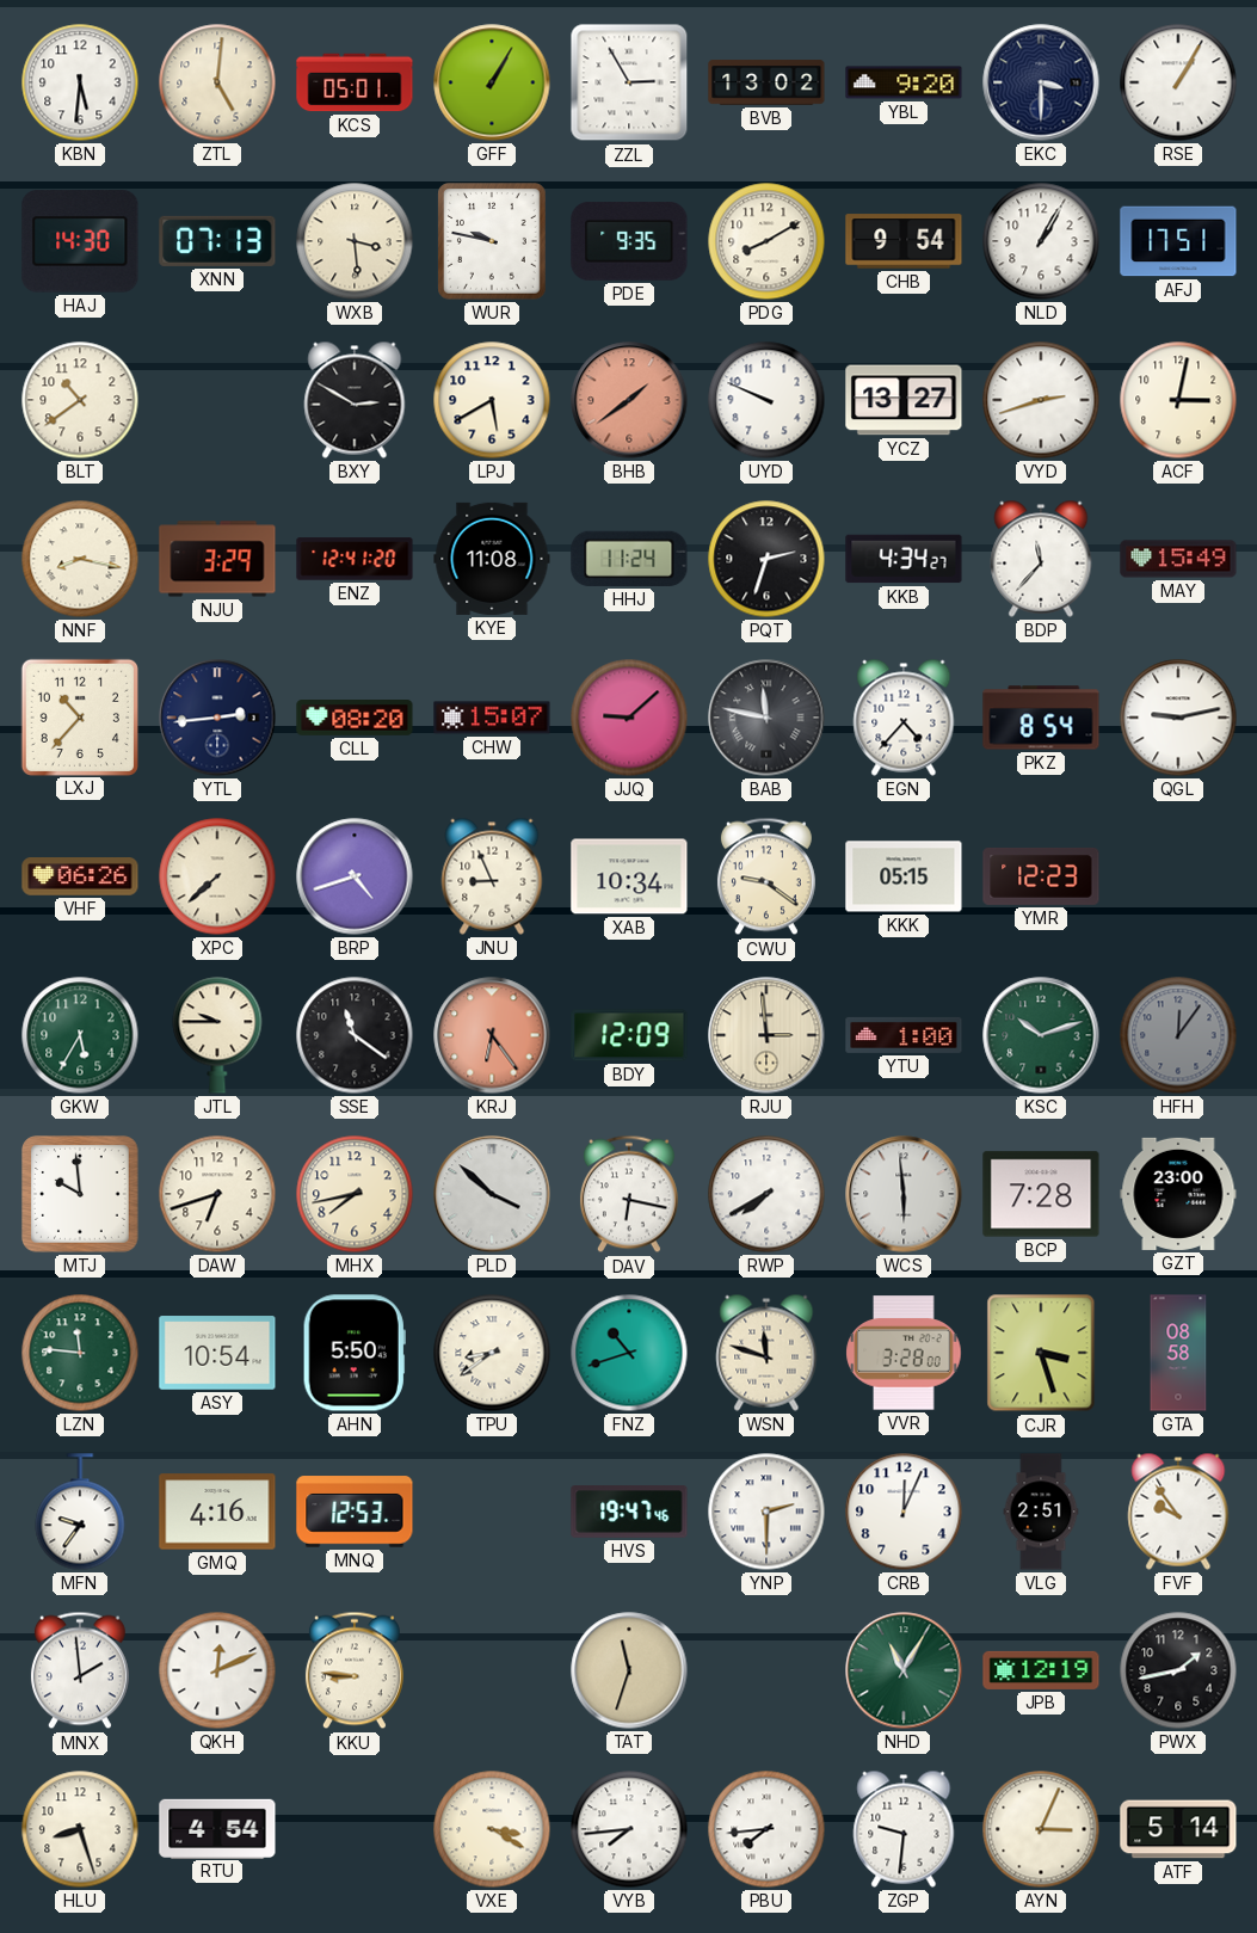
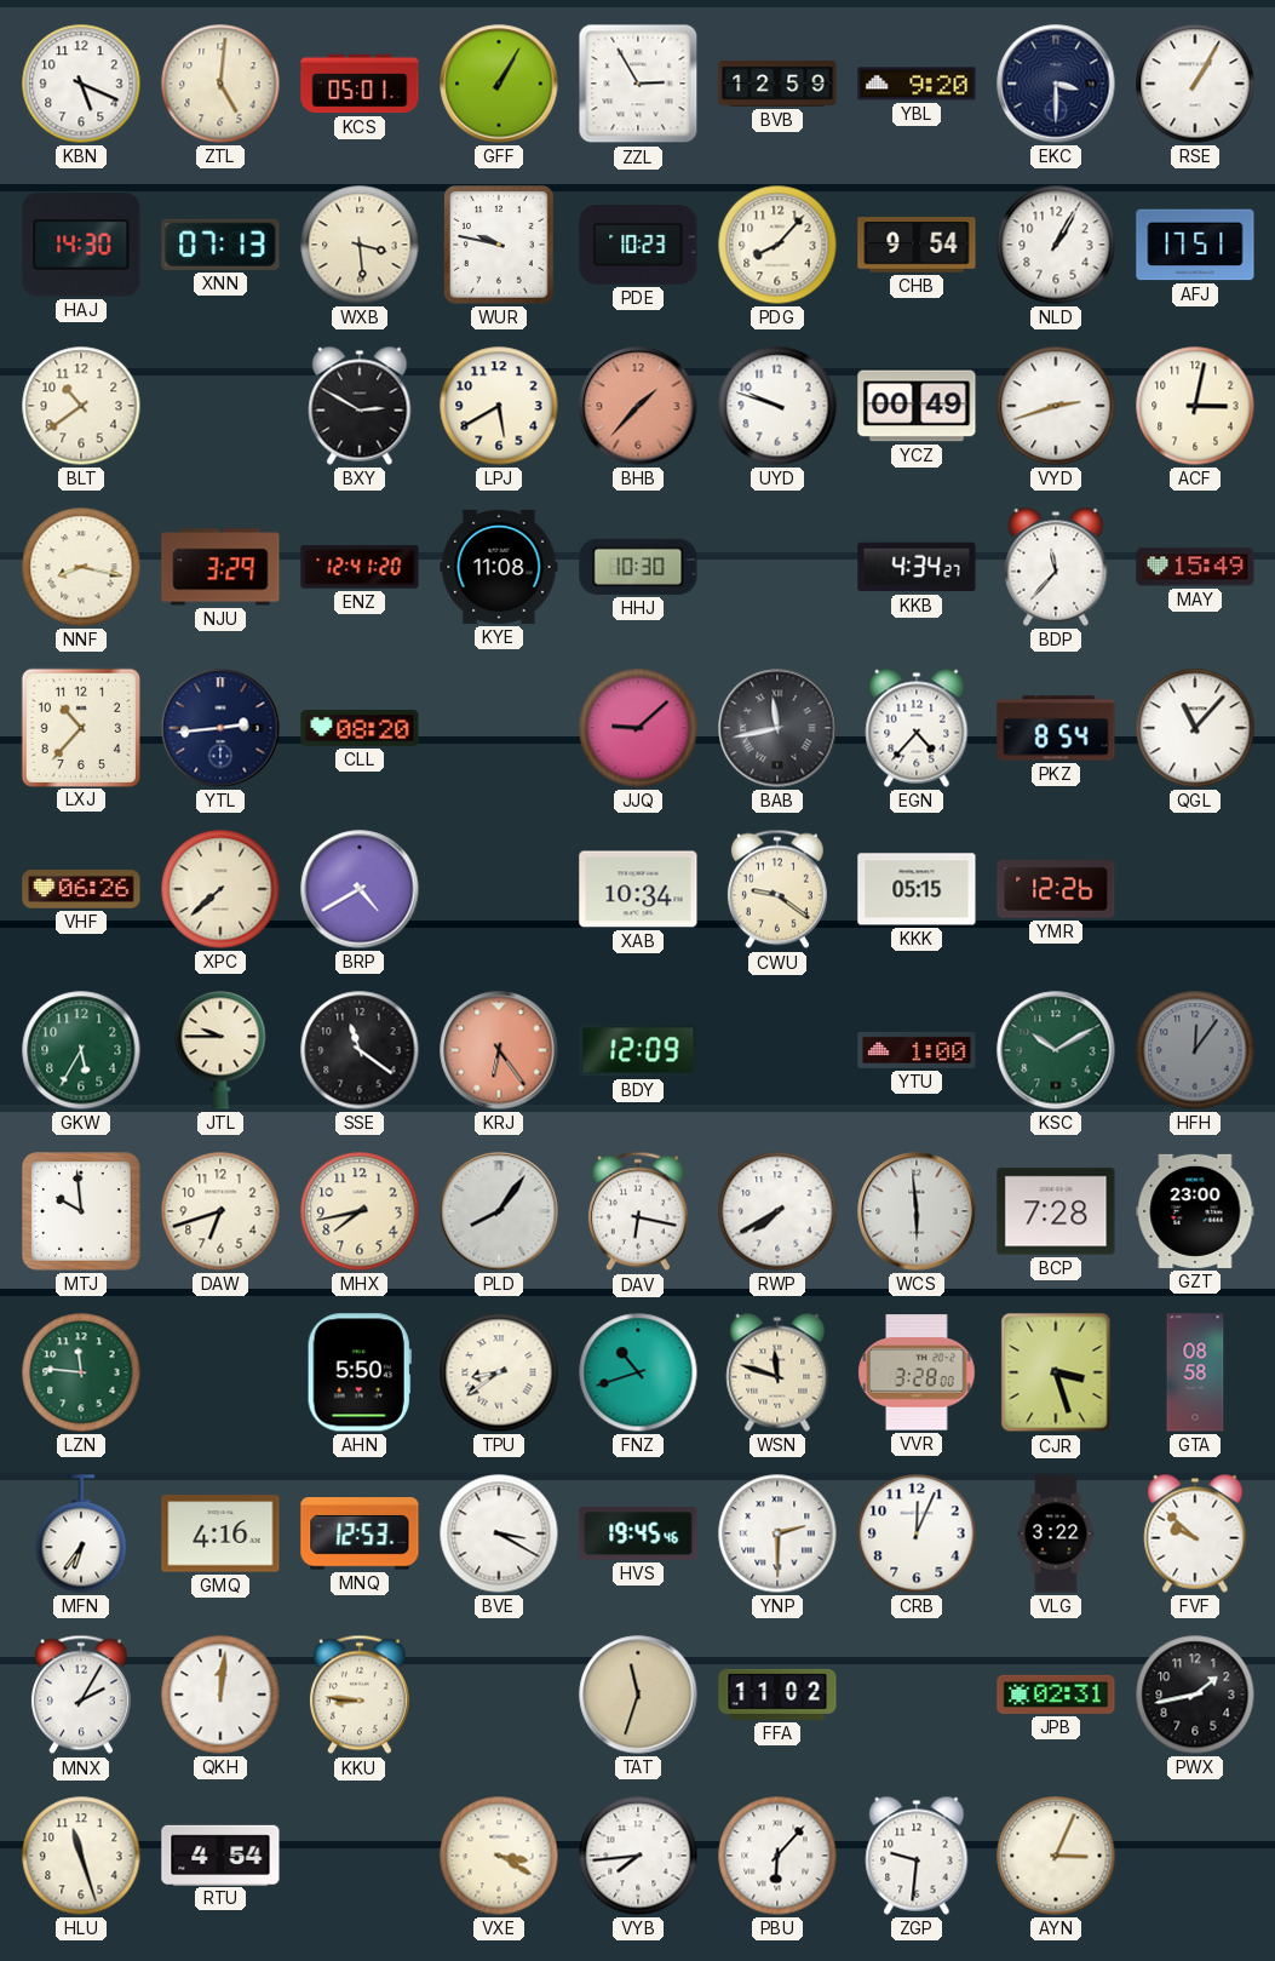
KBN: 5:31 -> 5:19 (81, 84)
BVB: 13:02 -> 12:59 (777, 84)
PDE: 9:35 -> 10:23 (638, 246)
PDG: 8:10 -> 8:07 (777, 245)
BHB: 1:39 -> 1:37 (638, 406)
UYD: 9:49 -> 9:48 (777, 406)
YCZ: 13:27 -> 00:49 (917, 406)
HHJ: 11:24 -> 10:30 (638, 567)
PQT: 2:33 -> none (766, 559)
CHW: 15:07 -> none (492, 718)
BAB: 11:47 -> 11:43 (777, 728)
QGL: 9:13 -> 11:07 (1195, 728)
BRP: 4:42 -> 4:40 (360, 889)
JNU: 8:56 -> none (492, 876)
YMR: 12:23 -> 12:26 (1056, 889)
RJU: 2:59 -> none (766, 1035)
KSC: 10:12 -> 10:10 (1056, 1050)
PLD: 3:52 -> 8:06 (499, 1211)
ASY: 10:54 -> none (217, 1353)
MFN: 9:36 -> 6:36 (81, 1533)
BVE: none -> 3:20 (499, 1533)
HVS: 19:47 -> 19:45 (638, 1533)
VLG: 2:51 -> 3:22 (1056, 1533)
FVF: 9:54 -> 9:52 (1195, 1533)
MNX: 1:59 -> 2:05 (81, 1695)
QKH: 12:11 -> 12:01 (220, 1695)
FFA: none -> 11:02 (777, 1695)
NHD: 11:05 -> none (904, 1670)
JPB: 12:19 -> 02:31 (1056, 1695)
HLU: 8:27 -> 11:27 (81, 1856)
PBU: 7:44 -> 6:07 (777, 1856)
ATF: 5:14 -> none (1178, 1829)
